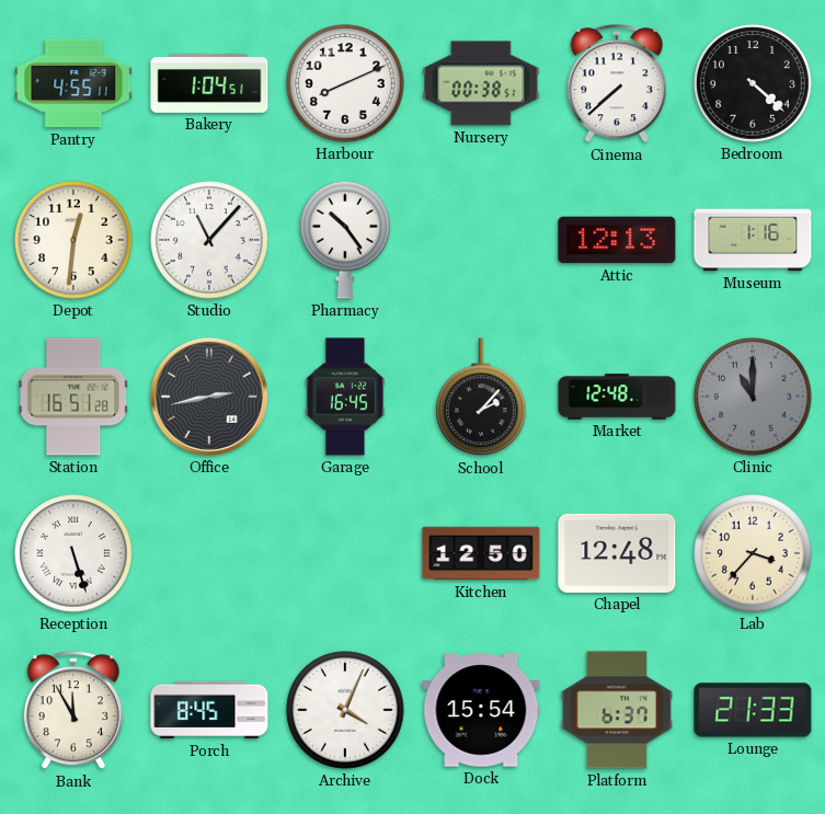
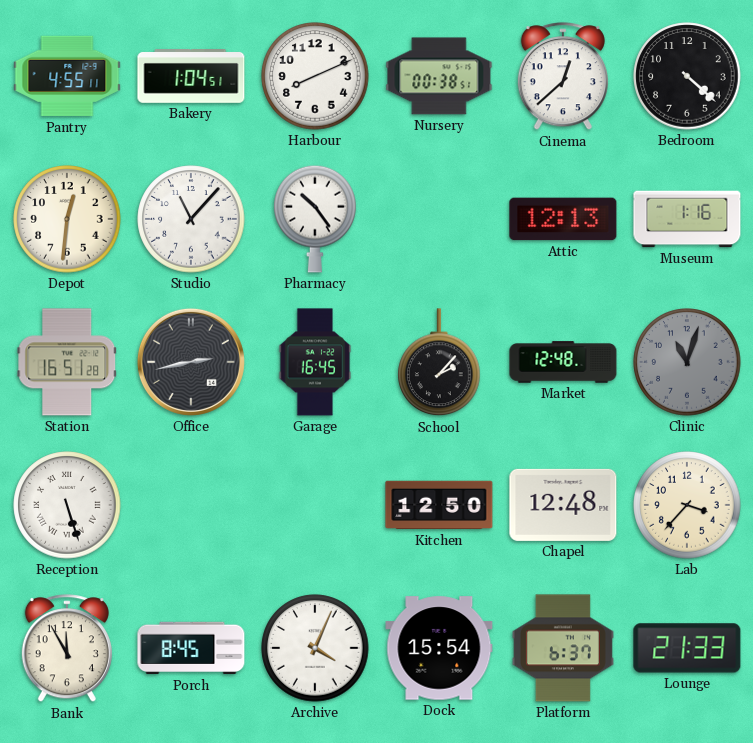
Cinema: 7:38 -> 12:38 (563, 77)
Clinic: 11:00 -> 11:03 (687, 362)
